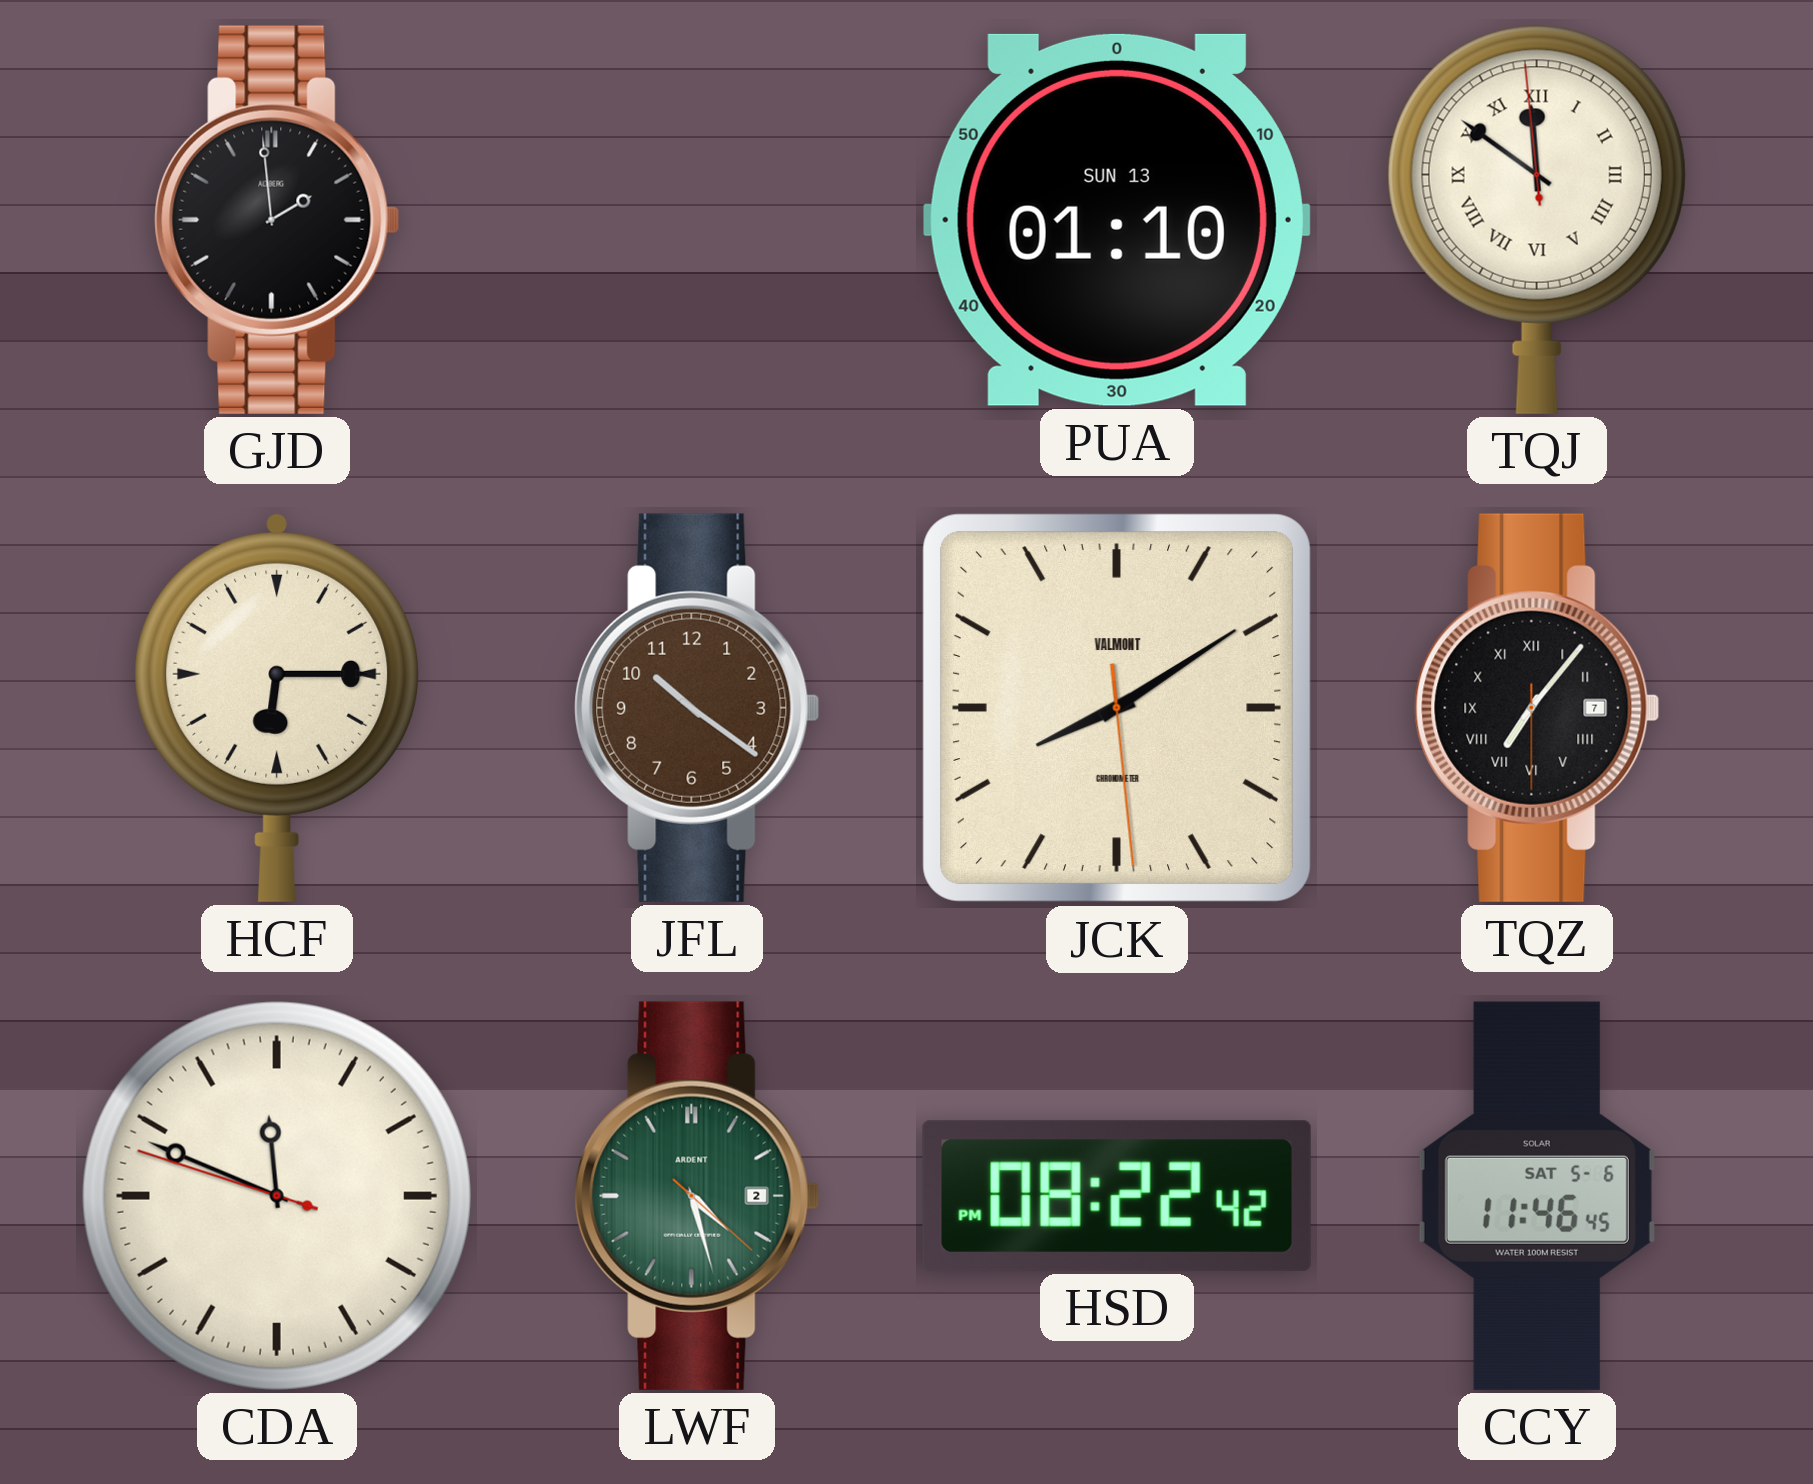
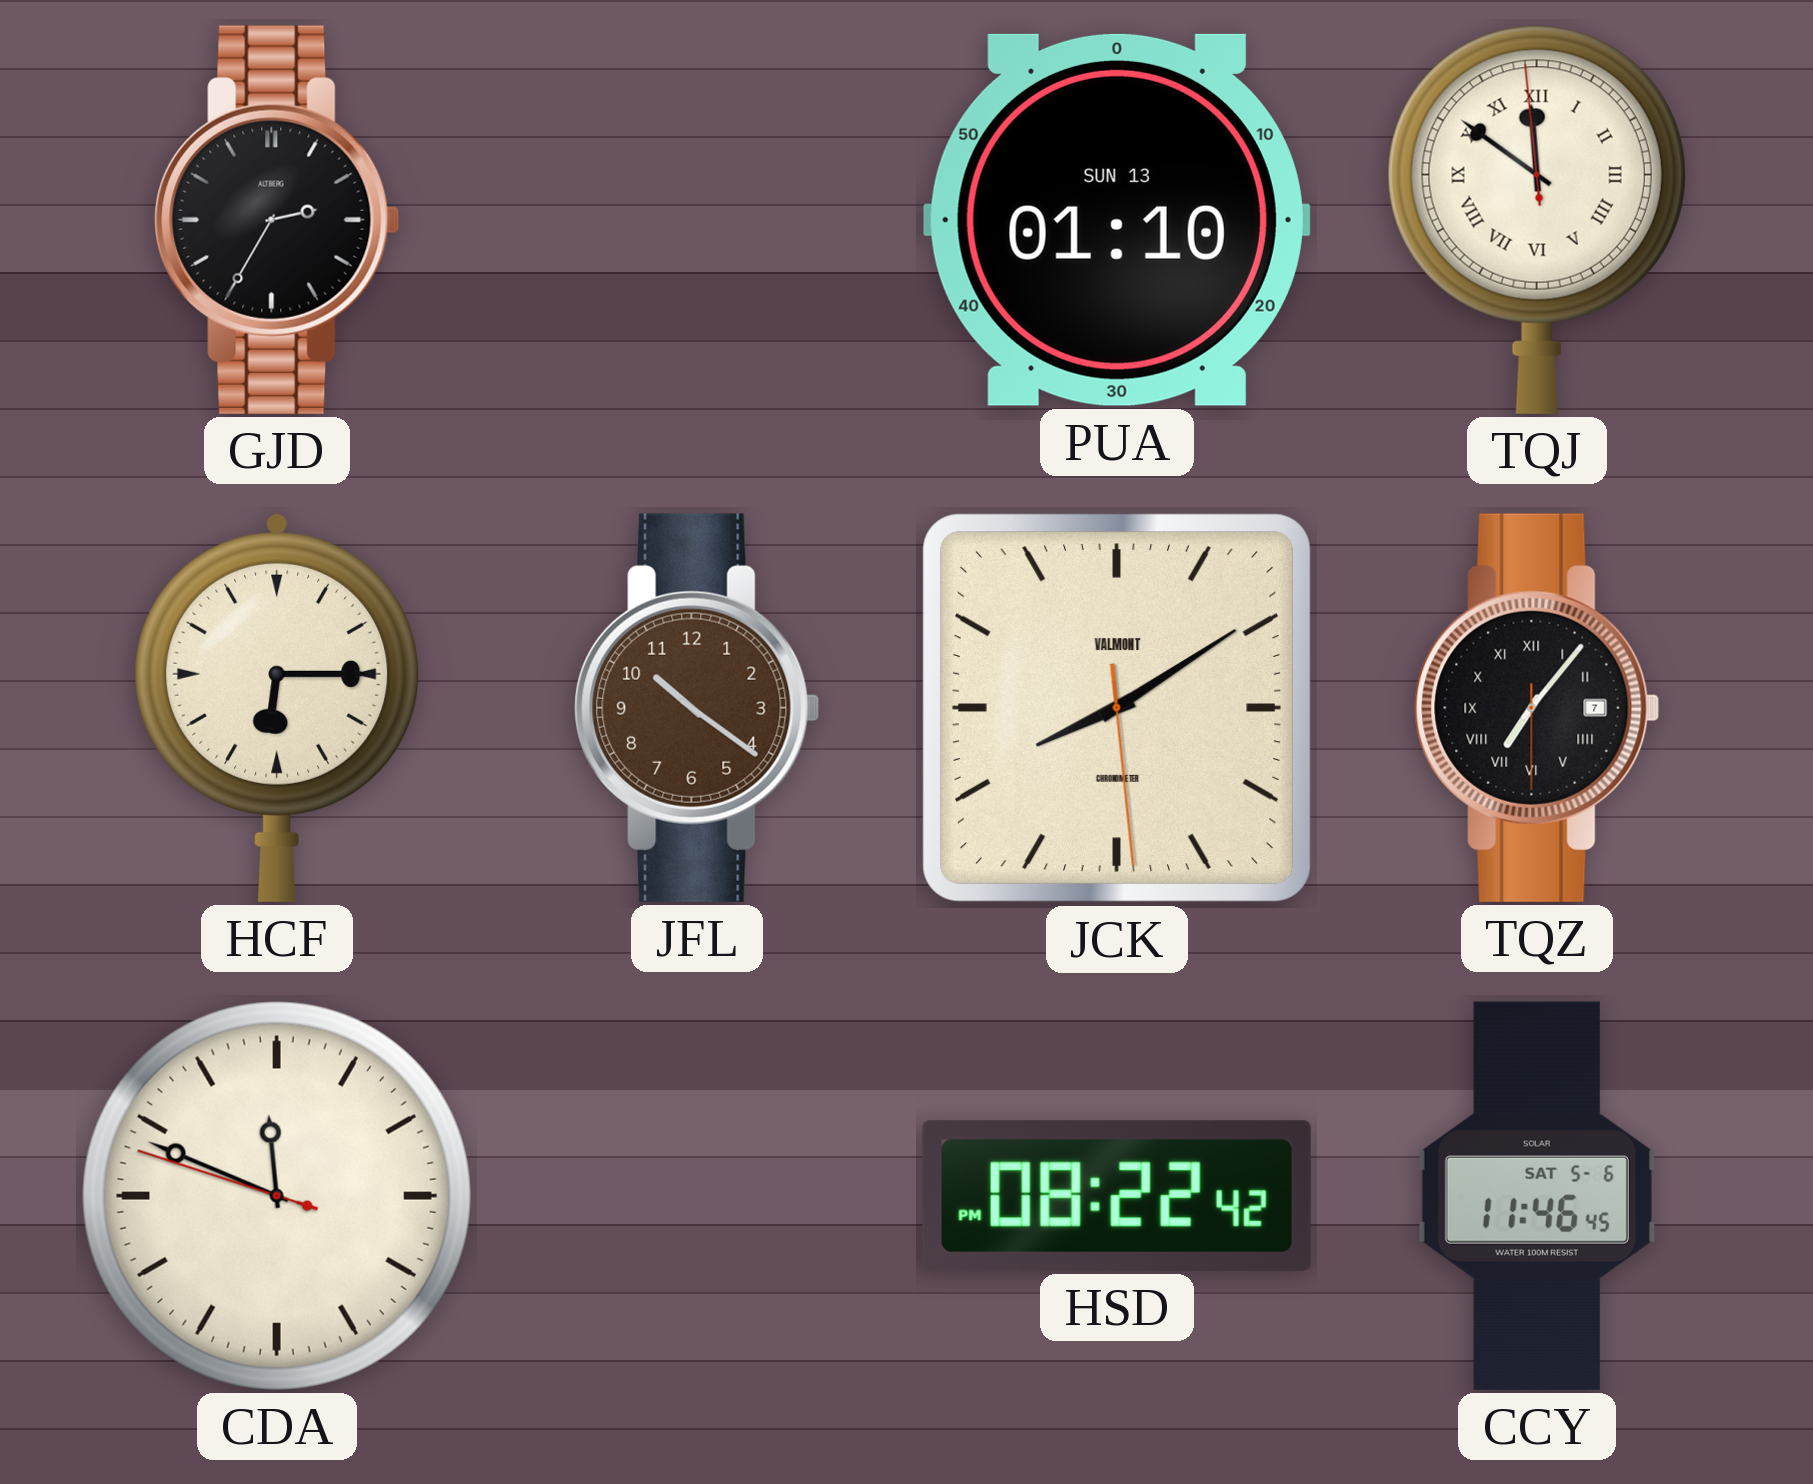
GJD: 1:59 -> 2:35 (277, 220)
LWF: 4:27 -> none (697, 1196)
